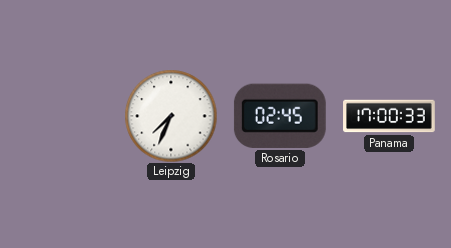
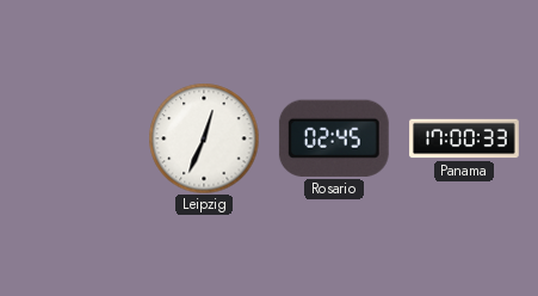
Leipzig: 7:34 -> 12:34 (204, 138)
